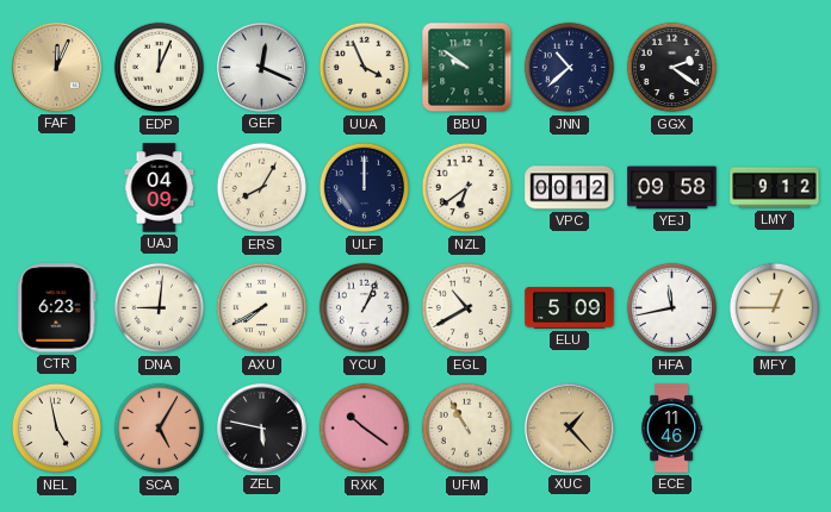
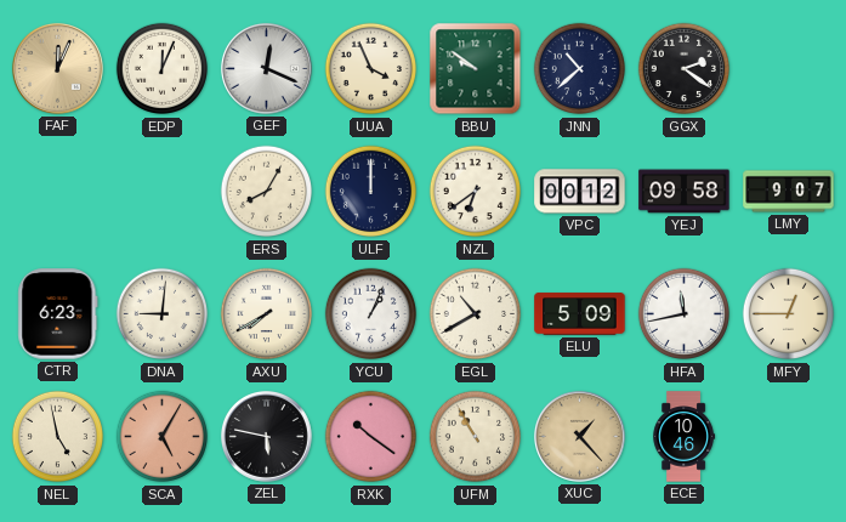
UAJ: 04:09 -> none (160, 188)
LMY: 9:12 -> 9:07 (789, 192)
ECE: 11:46 -> 10:46 (685, 437)
